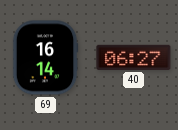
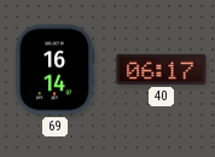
40: 06:27 -> 06:17 (162, 69)
